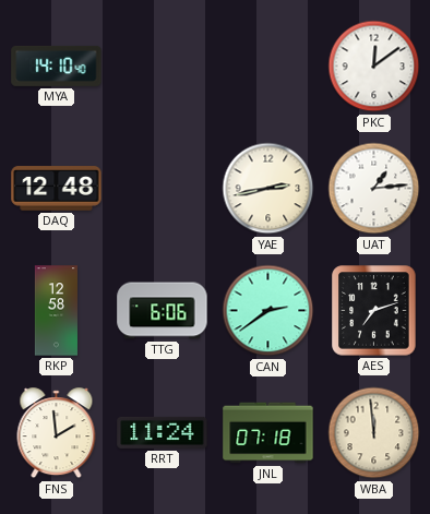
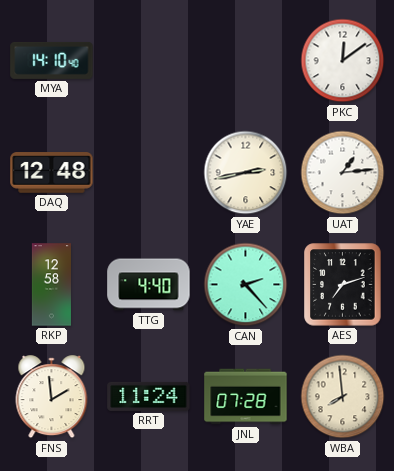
TTG: 6:06 -> 4:40 (149, 285)
CAN: 2:39 -> 2:23 (246, 285)
JNL: 07:18 -> 07:28 (246, 397)
WBA: 11:59 -> 7:59 (343, 397)
